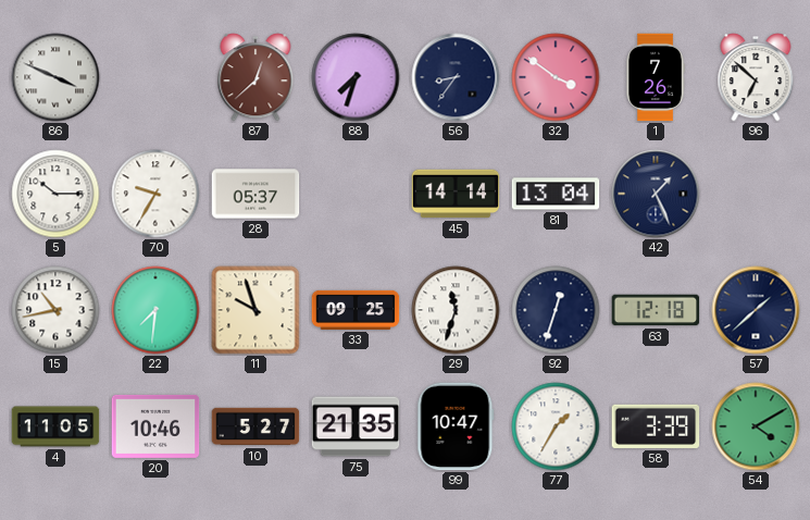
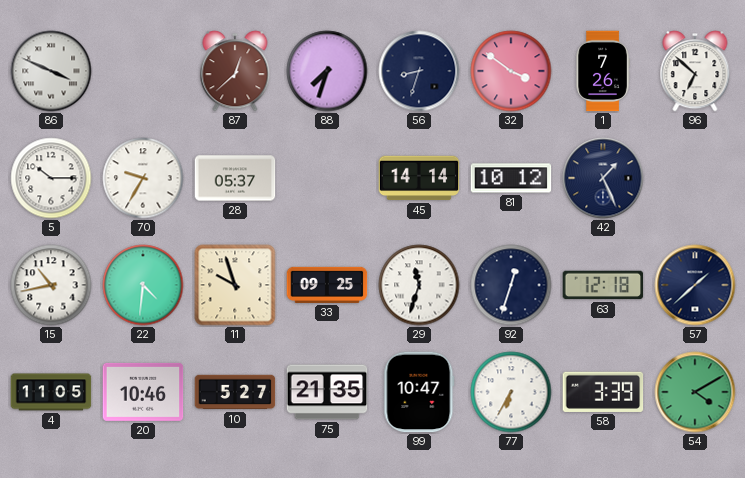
56: 8:36 -> 8:33 (419, 71)
81: 13:04 -> 10:12 (511, 178)
22: 7:31 -> 4:31 (143, 285)
77: 1:35 -> 6:35 (511, 392)
